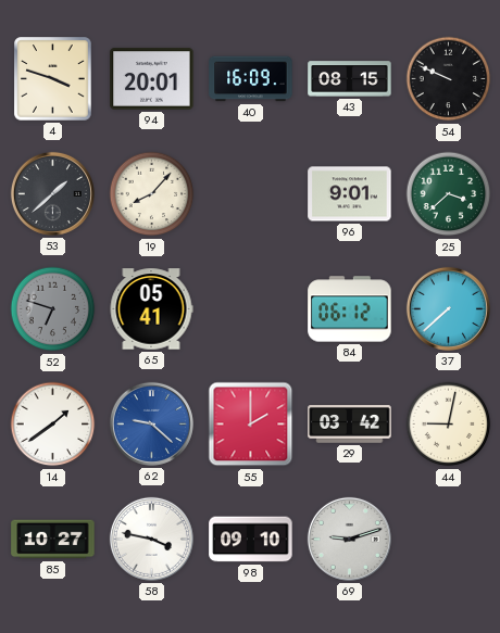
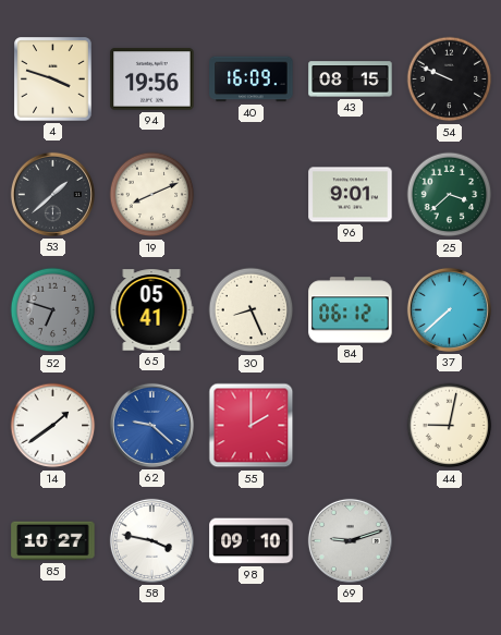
94: 20:01 -> 19:56 (152, 80)
19: 8:07 -> 8:11 (152, 195)
30: none -> 8:26 (252, 310)
29: 03:42 -> none (350, 425)
